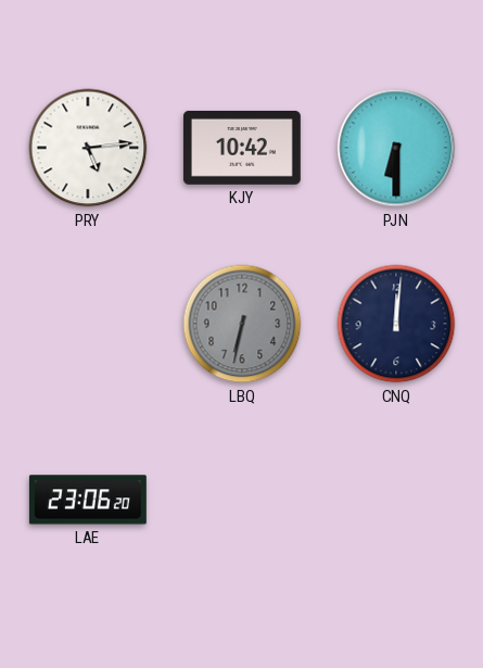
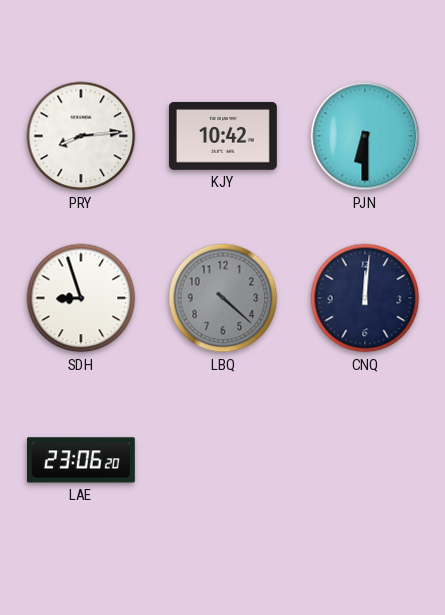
PRY: 5:14 -> 8:14 (81, 136)
SDH: none -> 8:57 (81, 298)
LBQ: 6:32 -> 4:22 (223, 298)
